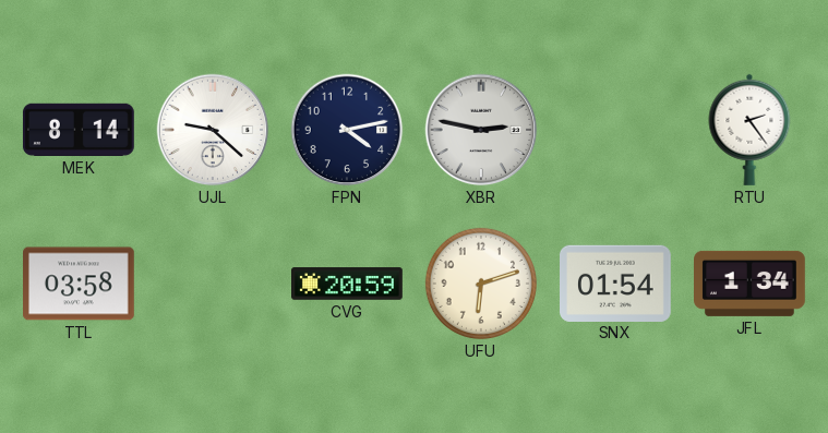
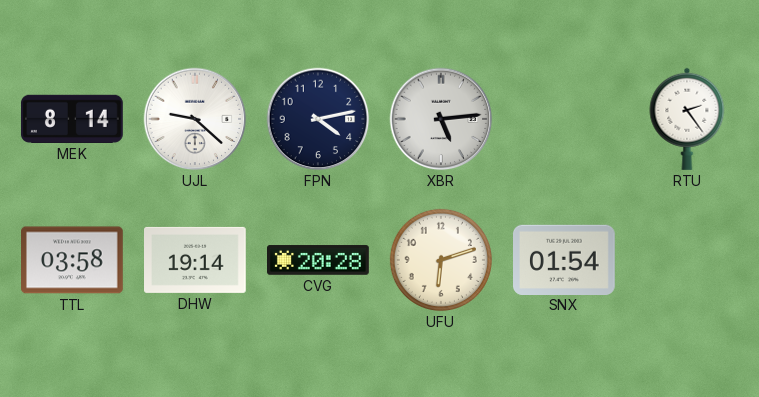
XBR: 2:47 -> 5:14 (441, 119)
DHW: none -> 19:14 (196, 260)
CVG: 20:59 -> 20:28 (319, 260)
JFL: 1:34 -> none (751, 284)
